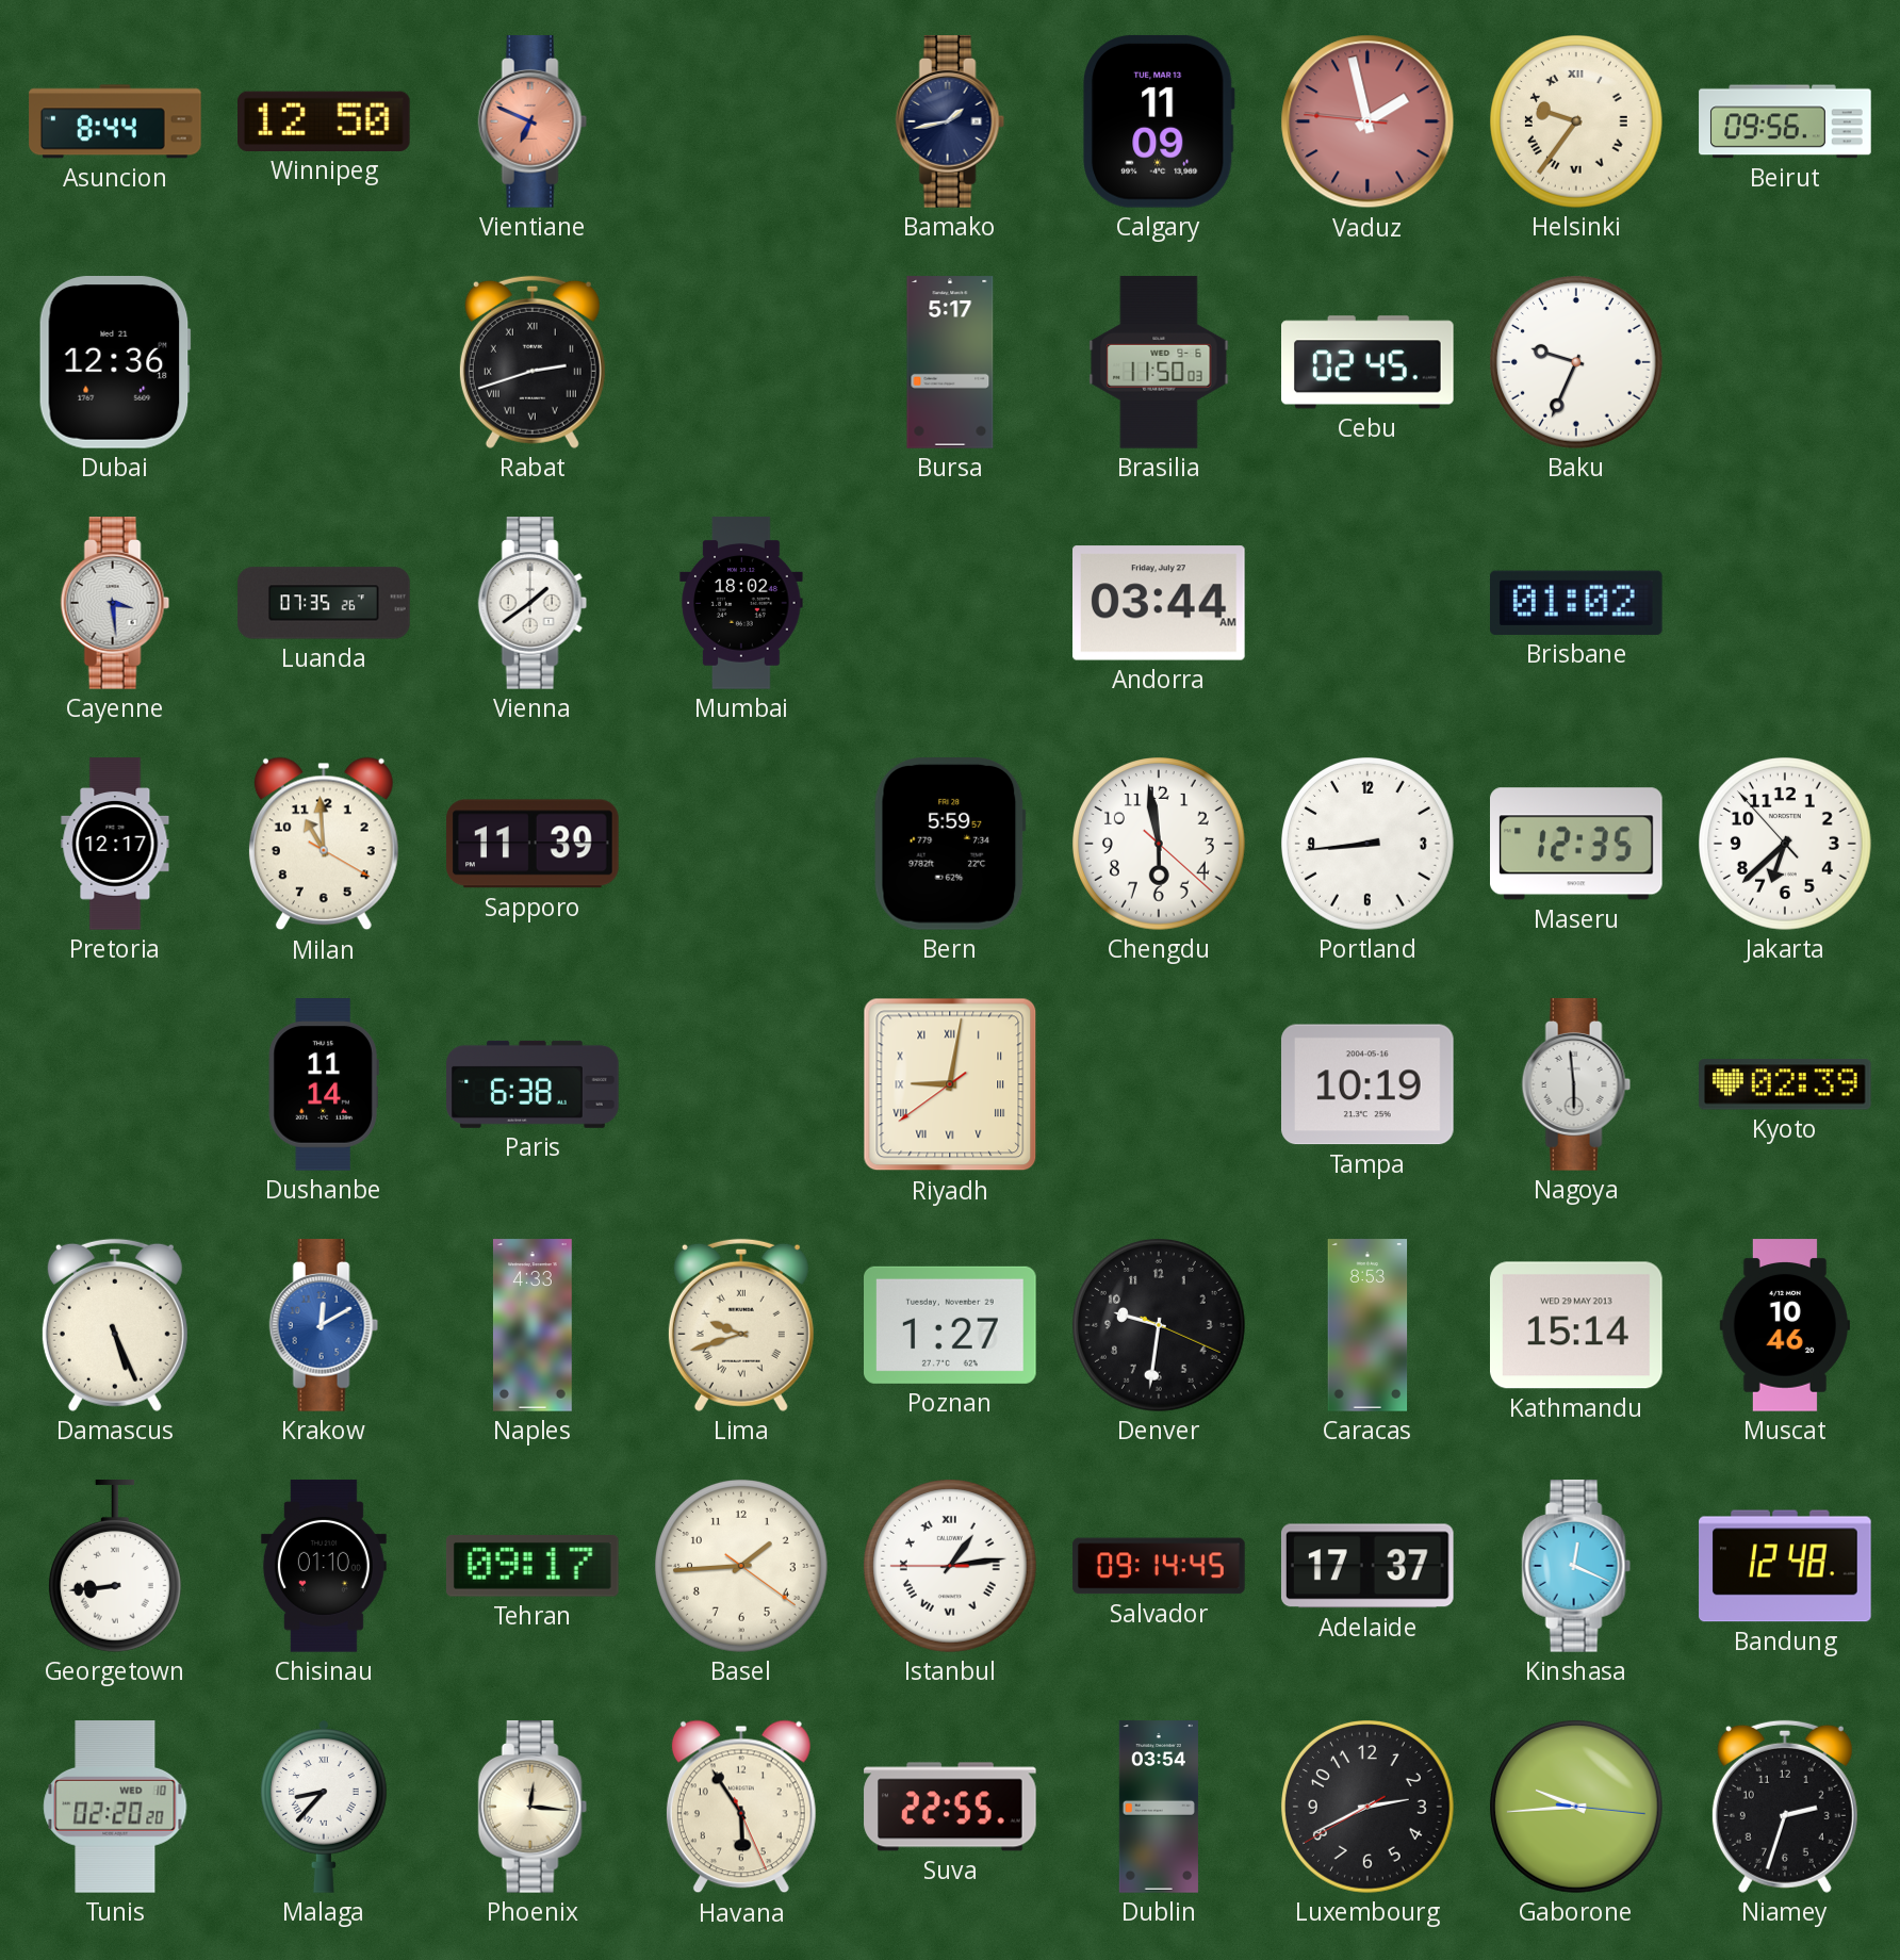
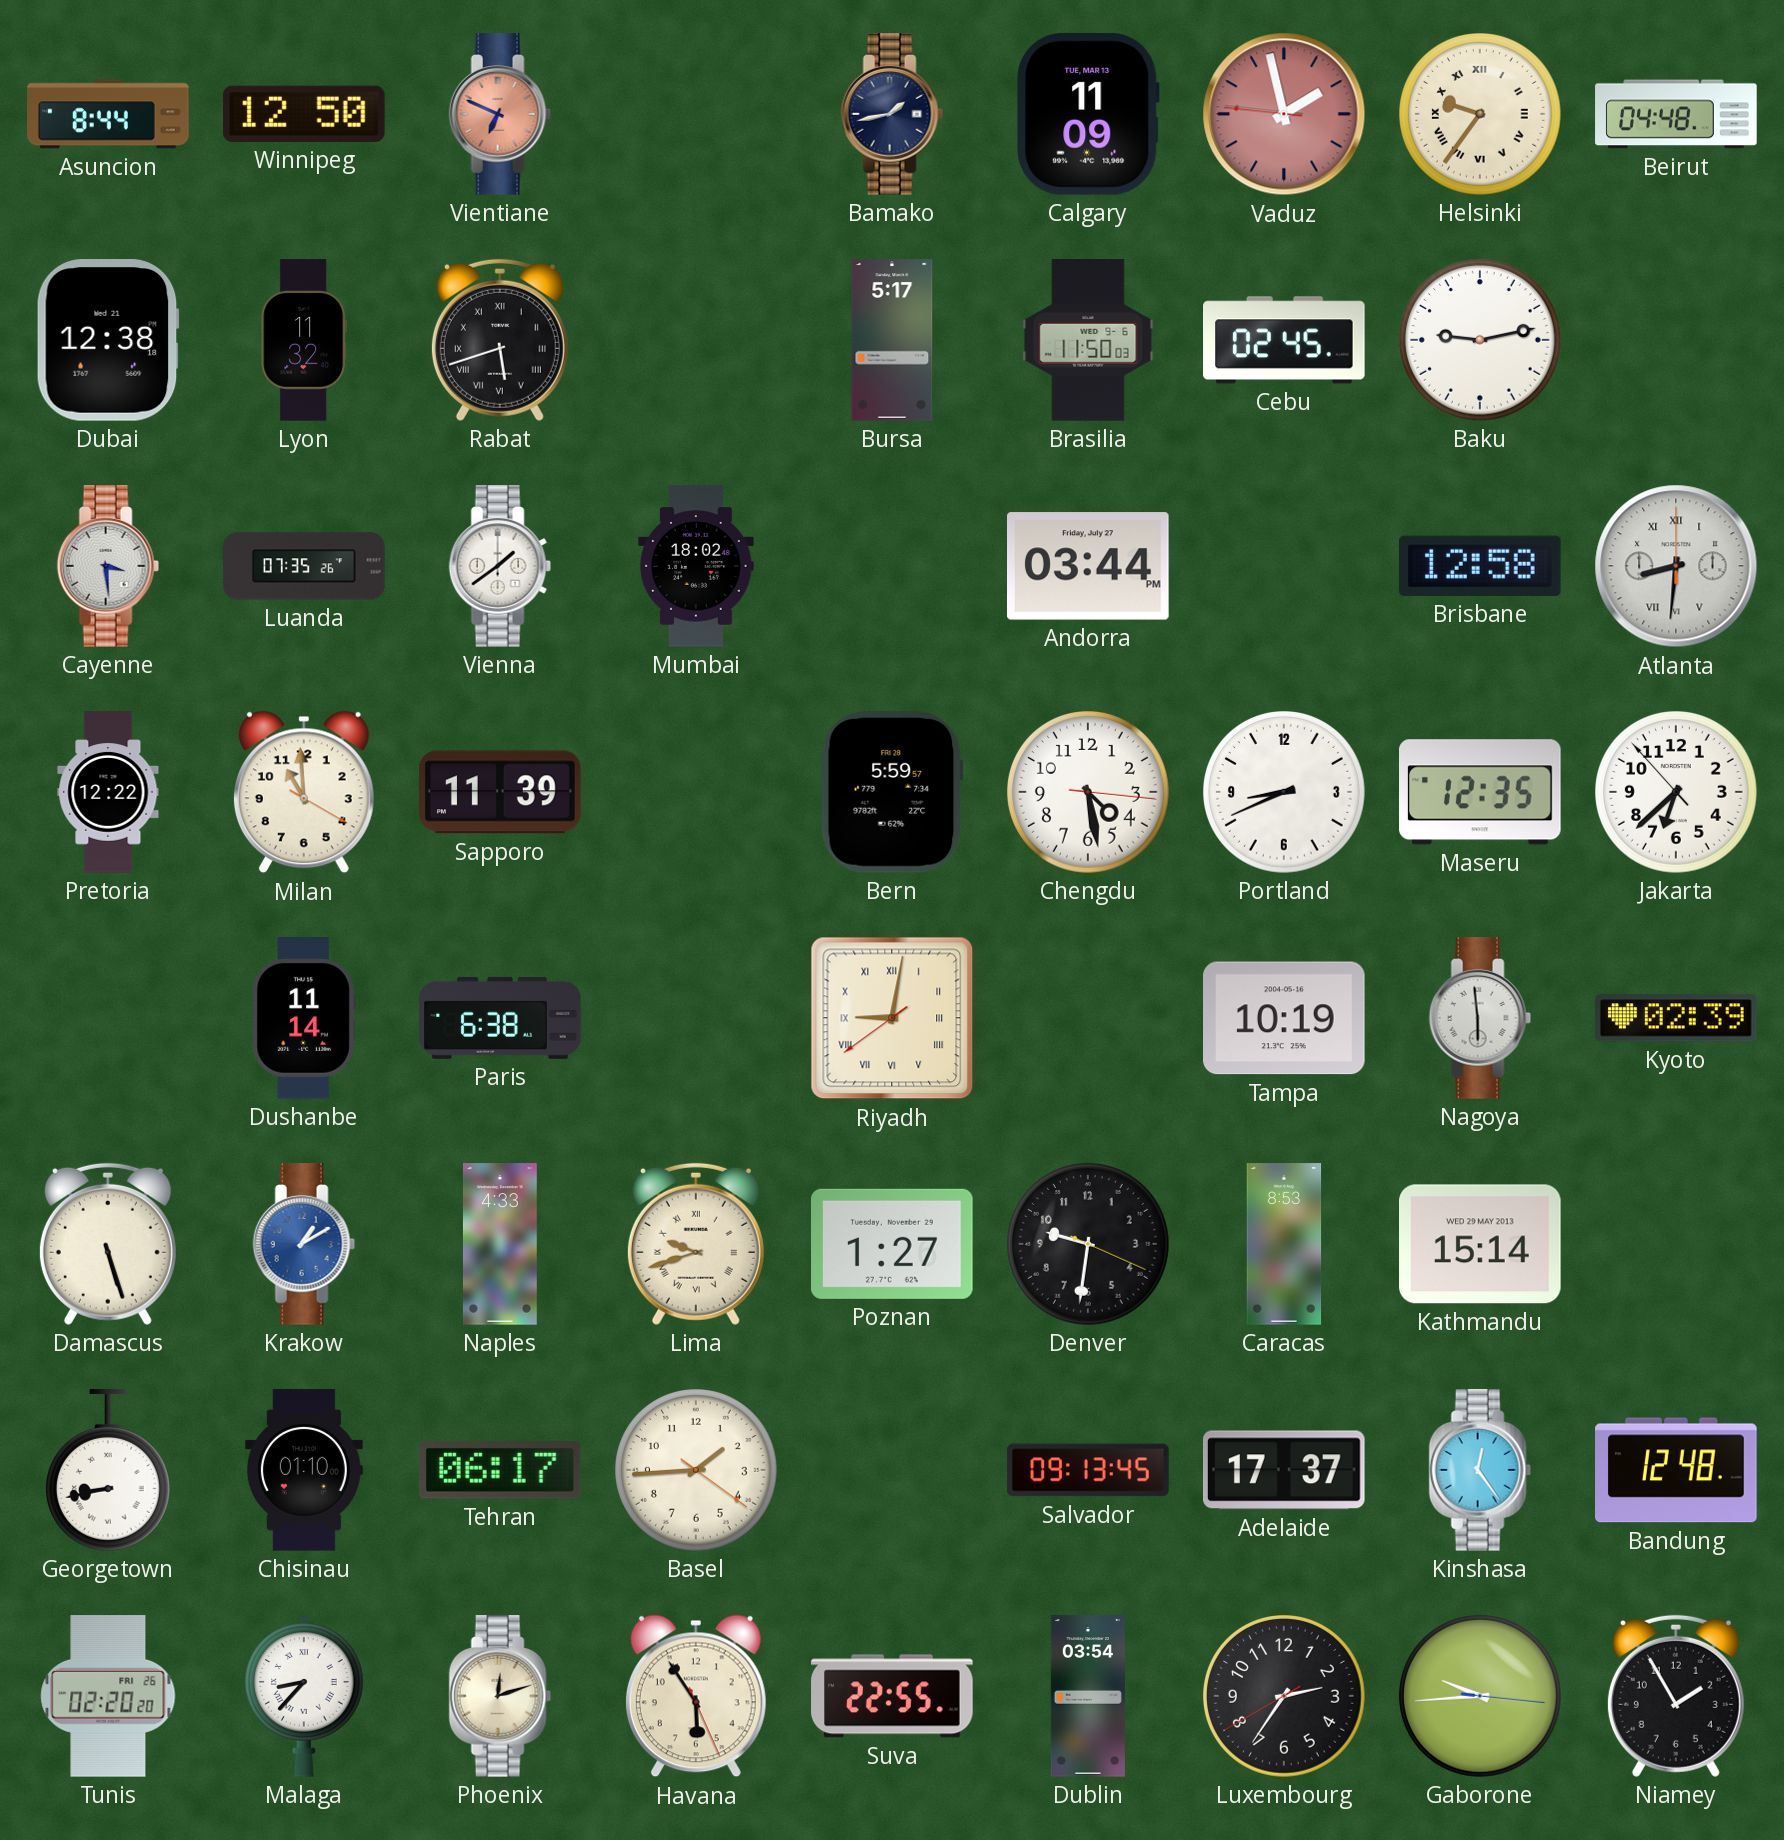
Beirut: 09:56 -> 04:48 (1676, 114)
Dubai: 12:36 -> 12:38 (108, 341)
Lyon: none -> 11:32 (304, 340)
Rabat: 2:42 -> 5:42 (500, 340)
Baku: 9:34 -> 9:13 (1481, 341)
Andorra: 03:44 AM -> 03:44 PM (1089, 566)
Brisbane: 01:02 -> 12:58 (1481, 566)
Atlanta: none -> 8:31 (1676, 566)
Pretoria: 12:17 -> 12:22 (108, 792)
Chengdu: 5:58 -> 4:28 (1089, 793)
Portland: 8:44 -> 8:41 (1285, 793)
Damascus: 5:26 -> 5:27 (108, 1244)
Krakow: 12:10 -> 1:10 (304, 1244)
Muscat: 10:46 -> none (1784, 1325)
Georgetown: 8:44 -> 8:43 (108, 1470)
Tehran: 09:17 -> 06:17 (500, 1470)
Istanbul: 1:13 -> none (951, 1567)
Salvador: 09:14 -> 09:13 (1088, 1470)
Kinshasa: 12:19 -> 12:24 (1480, 1470)
Tunis date: WED 10 -> FRI 26 (108, 1696)
Phoenix: 12:16 -> 12:12 (500, 1696)
Luxembourg: 2:40 -> 2:35 (1285, 1697)
Niamey: 2:33 -> 1:55 (1676, 1696)
